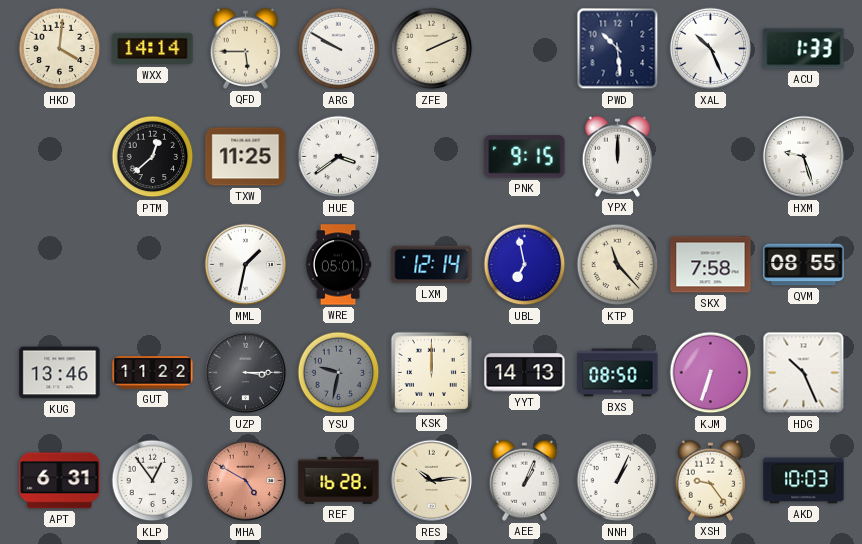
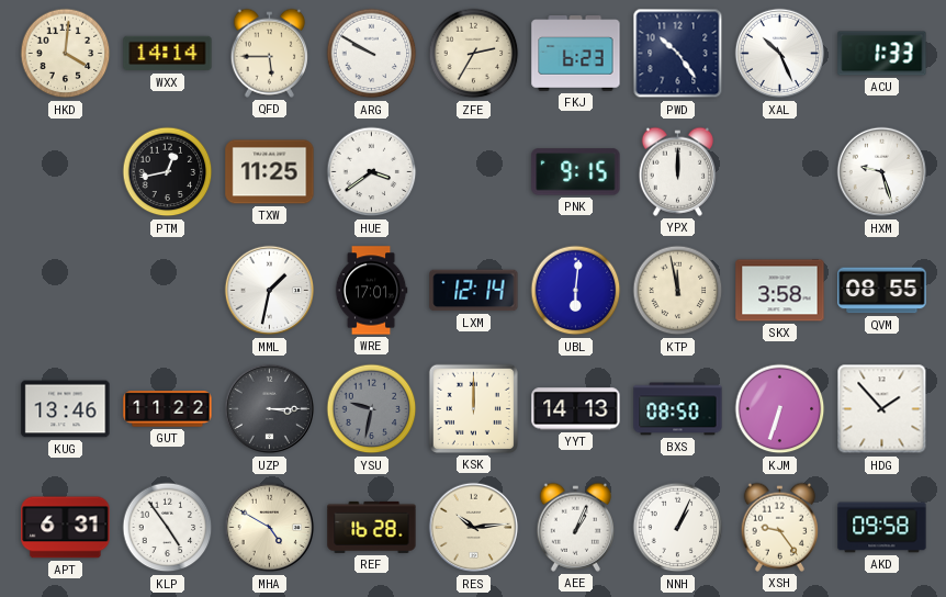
ZFE: 2:11 -> 2:35 (474, 54)
FKJ: none -> 6:23 (576, 54)
PWD: 10:29 -> 10:24 (678, 54)
PTM: 12:38 -> 12:43 (168, 172)
WRE: 05:01 -> 17:01 (371, 291)
UBL: 6:58 -> 6:01 (576, 291)
KTP: 11:23 -> 11:58 (678, 291)
SKX: 7:58 -> 3:58 (780, 291)
HDG: 10:26 -> 1:53 (882, 409)
KLP: 12:54 -> 4:54 (168, 528)
MHA dial: salmon -> cream (270, 528)
AKD: 10:03 -> 09:58 (882, 528)
